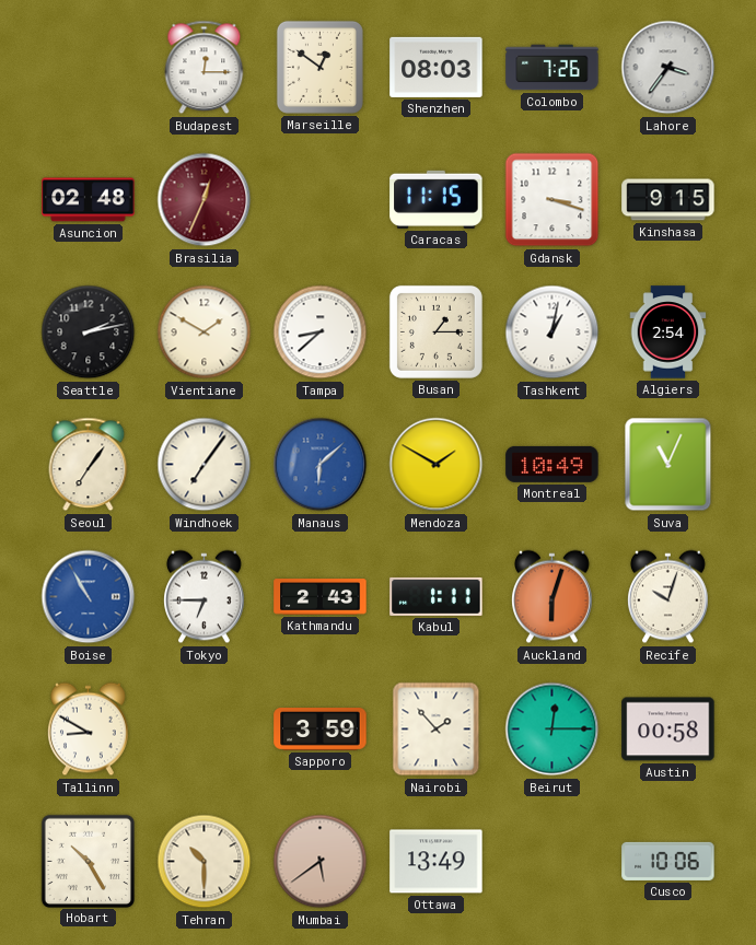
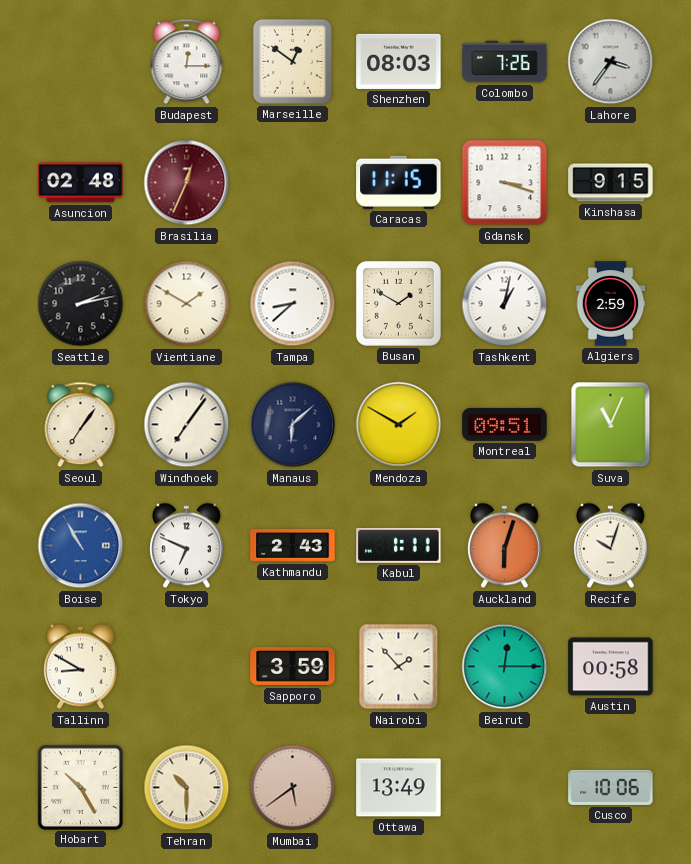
Busan: 1:15 -> 1:50 (398, 303)
Algiers: 2:54 -> 2:59 (611, 304)
Manaus dial: blue -> navy (293, 425)
Montreal: 10:49 -> 09:51 (505, 424)
Tokyo: 6:45 -> 6:49 (187, 546)
